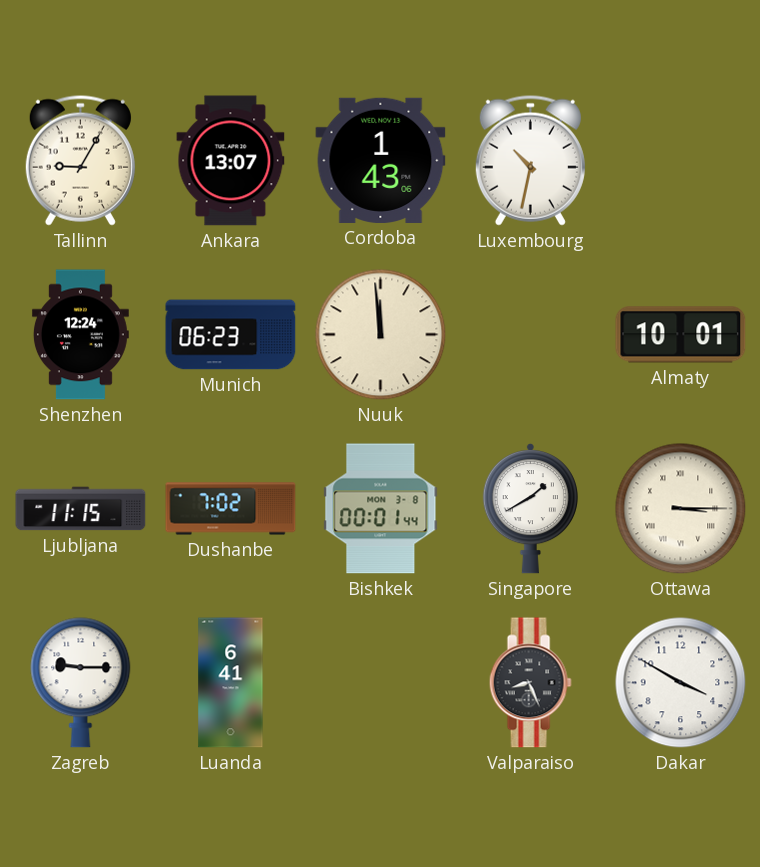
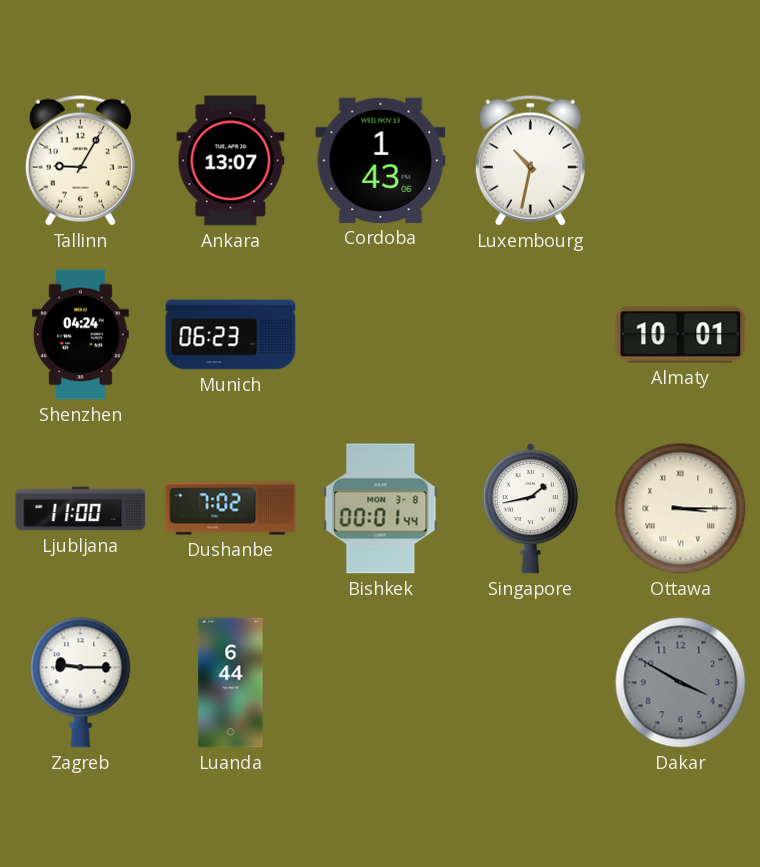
Shenzhen: 12:24 -> 04:24 (80, 335)
Nuuk: 11:59 -> none (381, 335)
Ljubljana: 11:15 -> 11:00 (81, 509)
Singapore: 1:40 -> 1:43 (530, 508)
Luanda: 6:41 -> 6:44 (231, 683)
Valparaiso: 8:26 -> none (530, 683)
Dakar dial: white -> grey (681, 683)
